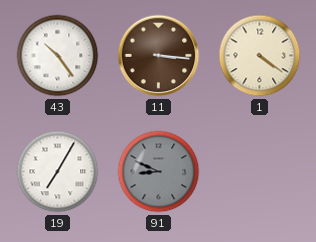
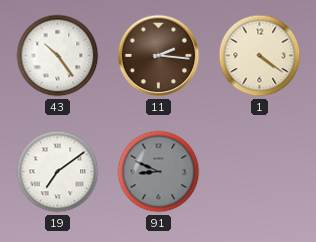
11: 3:16 -> 2:16 (159, 56)
19: 7:05 -> 7:09 (58, 172)
